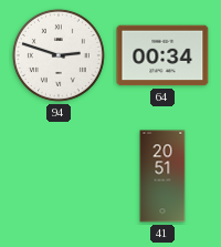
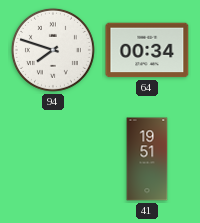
94: 2:48 -> 7:48 (53, 50)
41: 20:51 -> 19:51 (147, 159)
